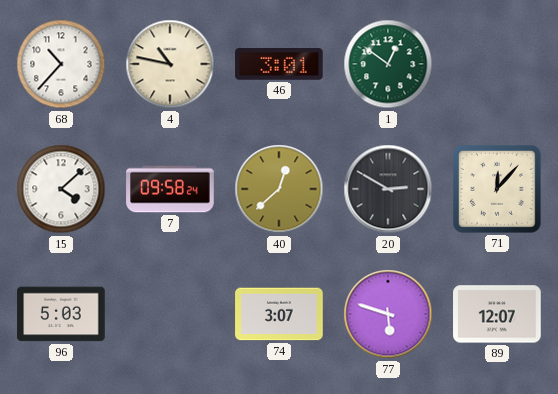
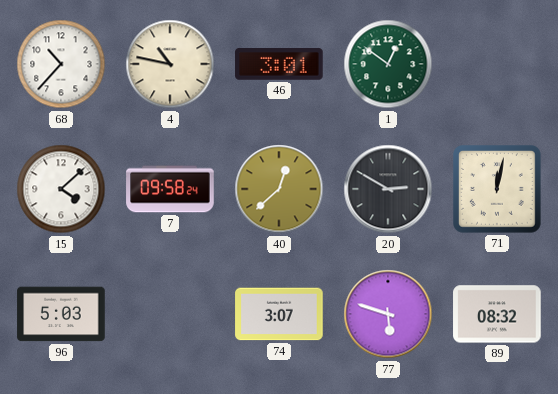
71: 12:07 -> 12:02 (498, 190)
89: 12:07 -> 08:32 (497, 314)
